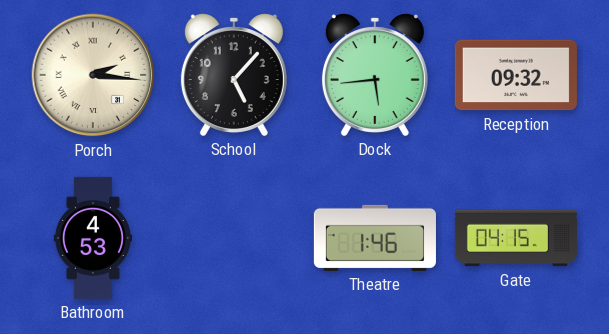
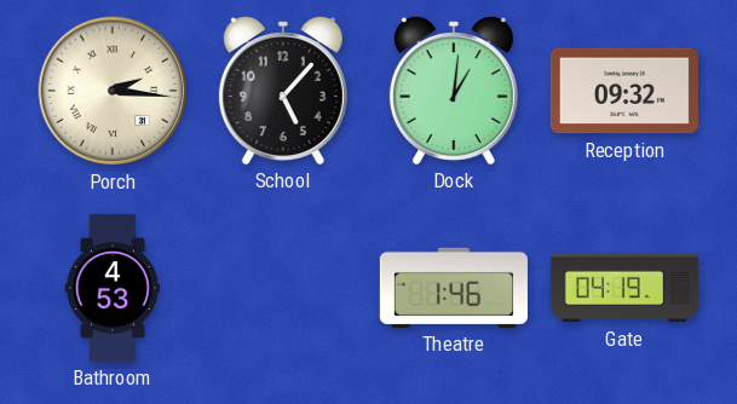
Dock: 5:44 -> 1:01 (454, 91)
Gate: 04:15 -> 04:19 (624, 288)
